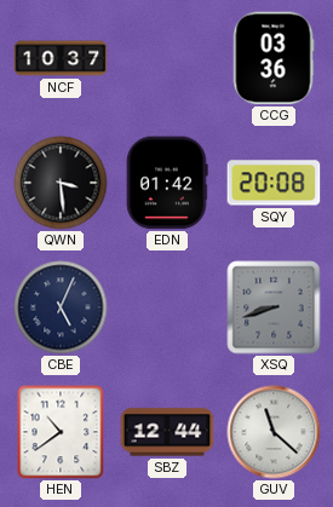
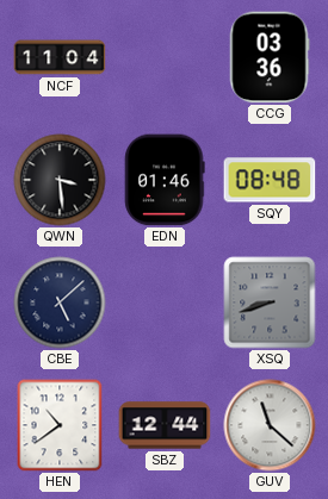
NCF: 10:37 -> 11:04 (60, 57)
EDN: 01:42 -> 01:46 (165, 180)
SQY: 20:08 -> 08:48 (270, 180)
CBE: 5:04 -> 5:08 (60, 302)
